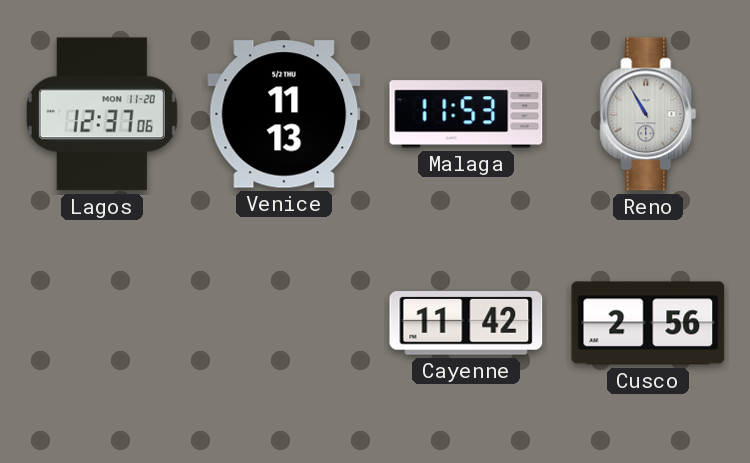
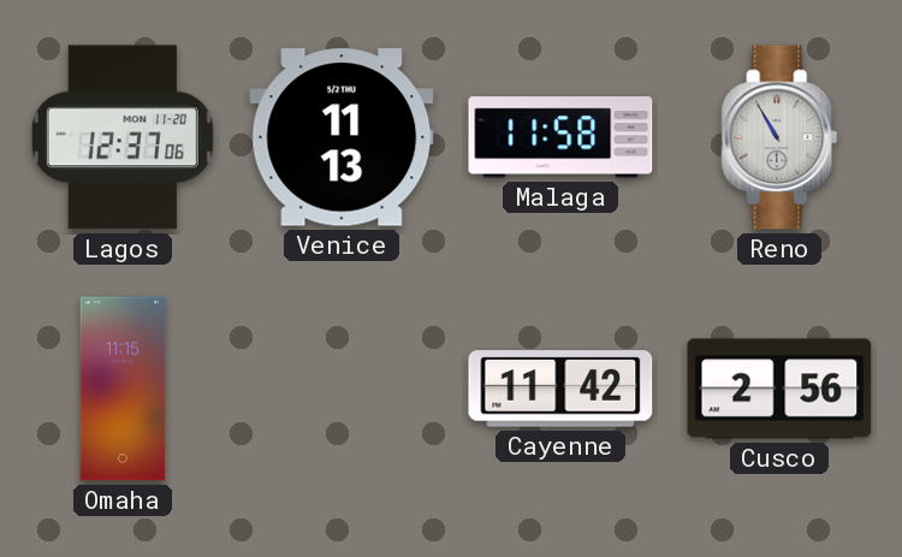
Malaga: 11:53 -> 11:58 (560, 137)
Omaha: none -> 11:15 (123, 389)
